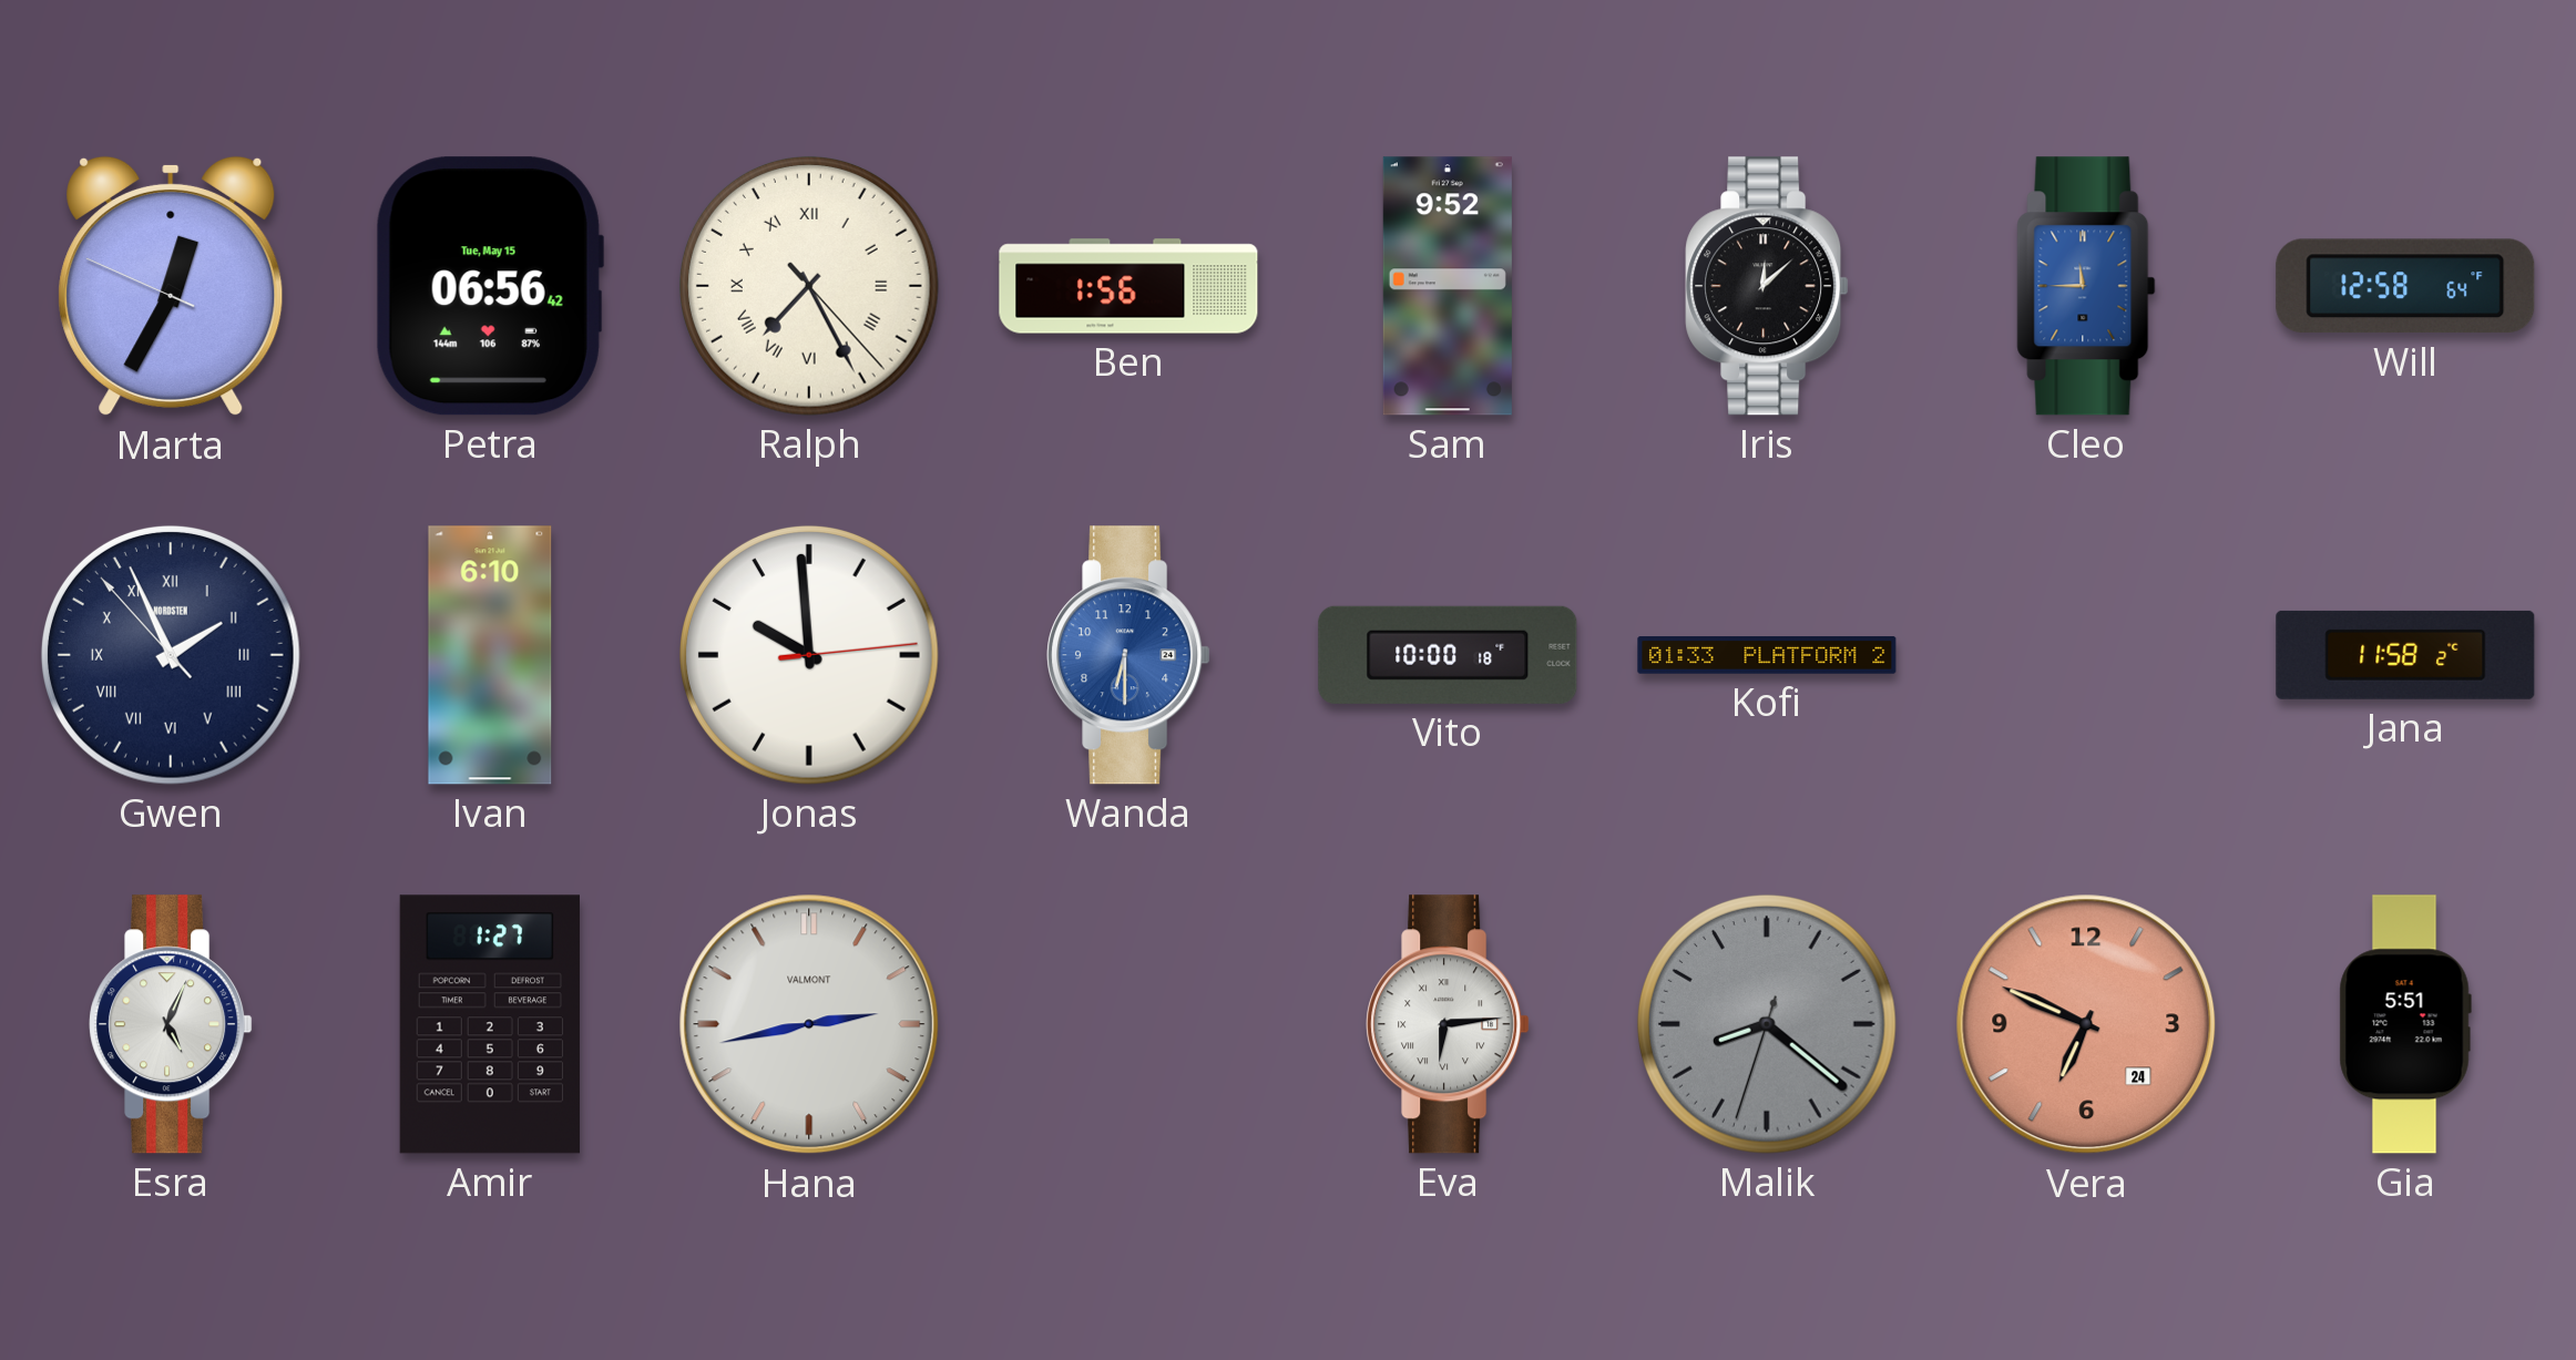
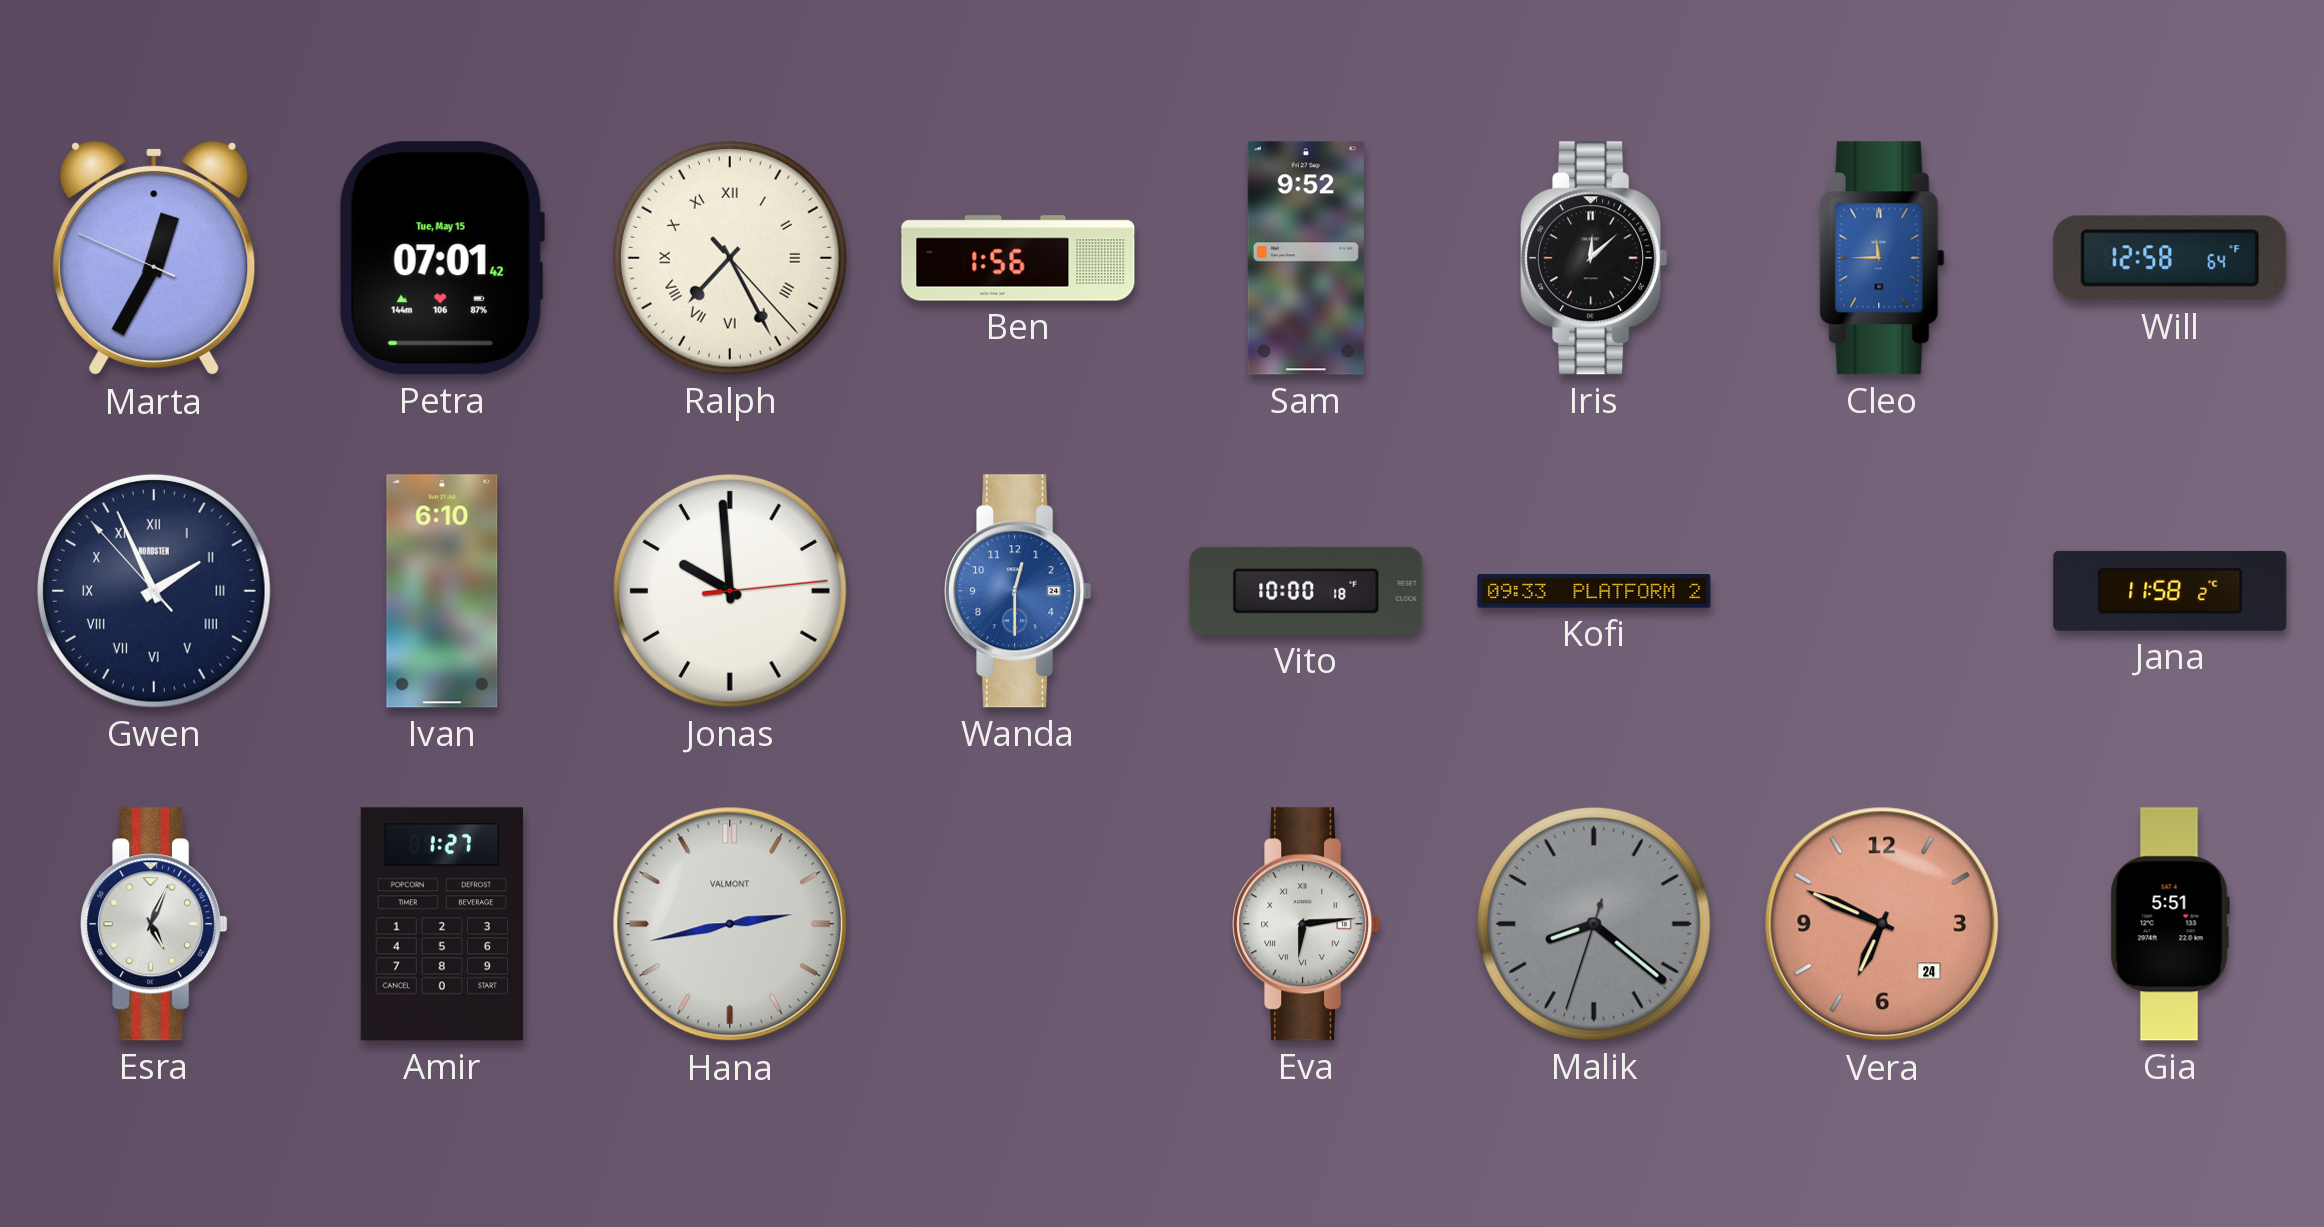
Petra: 06:56 -> 07:01 (442, 258)
Wanda: 6:30 -> 12:30 (1018, 591)
Kofi: 01:33 -> 09:33 (1594, 591)
